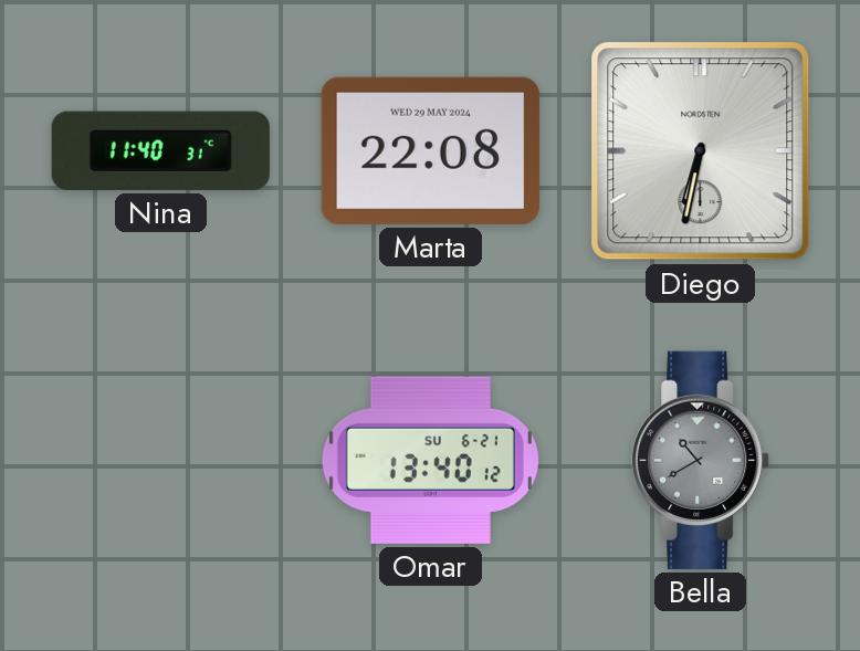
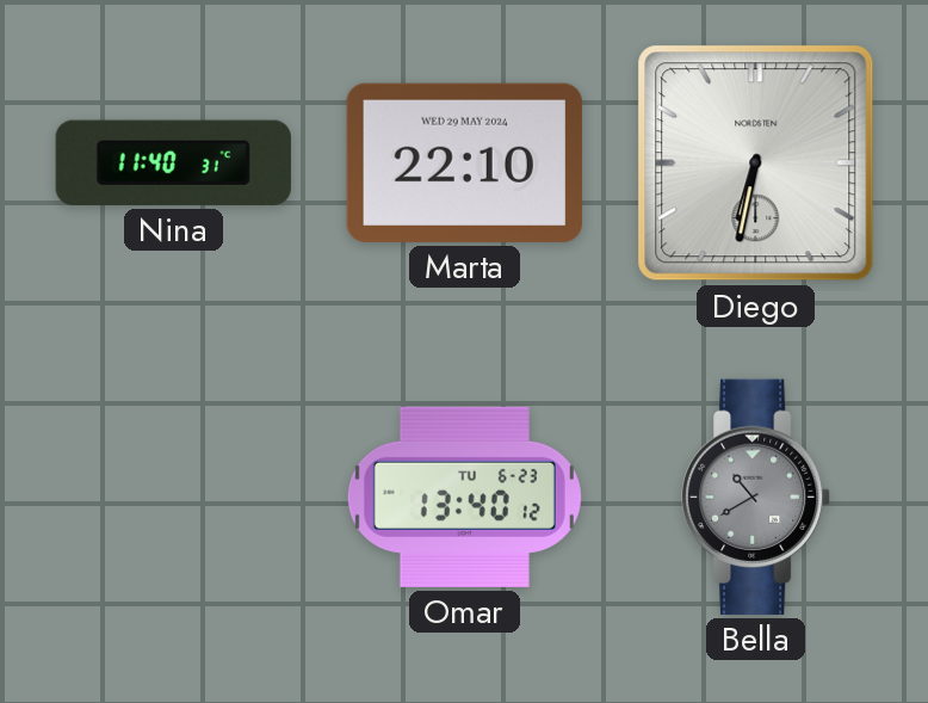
Marta: 22:08 -> 22:10 (464, 162)
Omar date: SU 6-21 -> TU 6-23 (464, 497)
